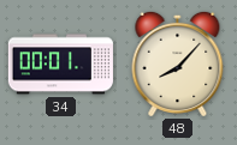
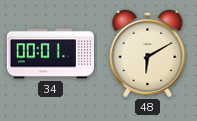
48: 8:07 -> 6:10 (148, 53)
